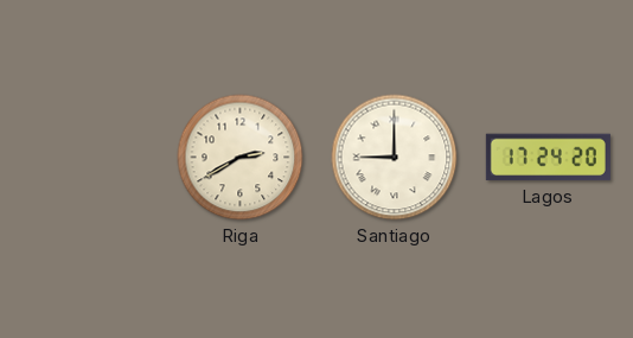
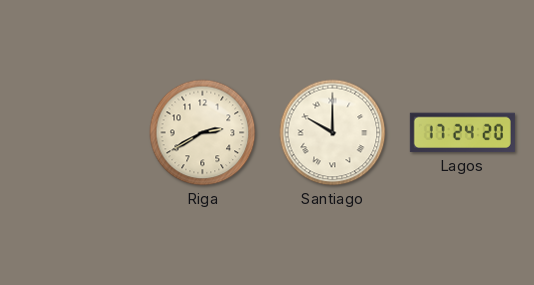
Santiago: 9:00 -> 10:00 (333, 133)
